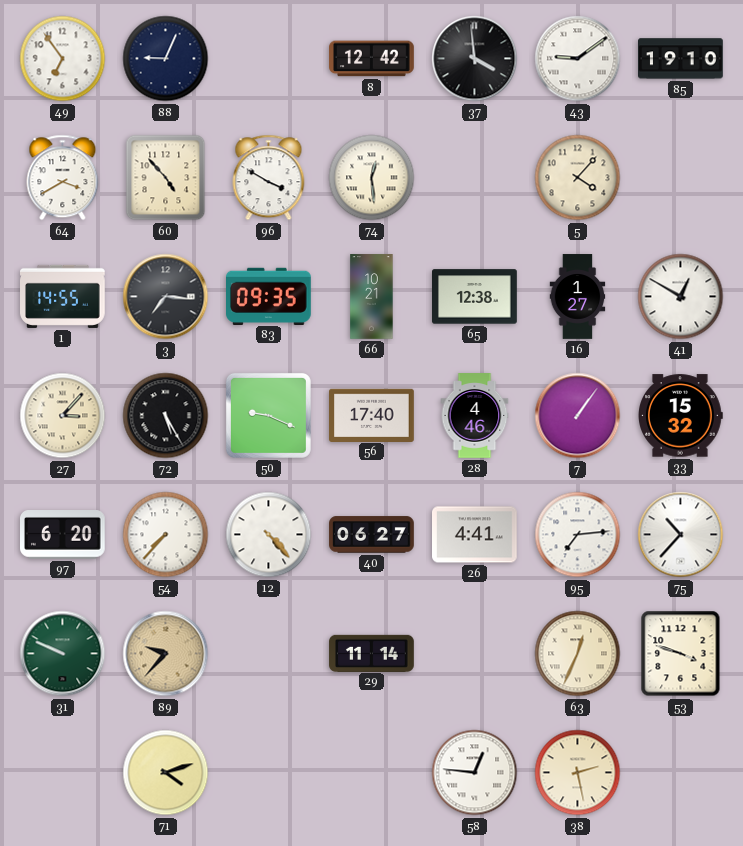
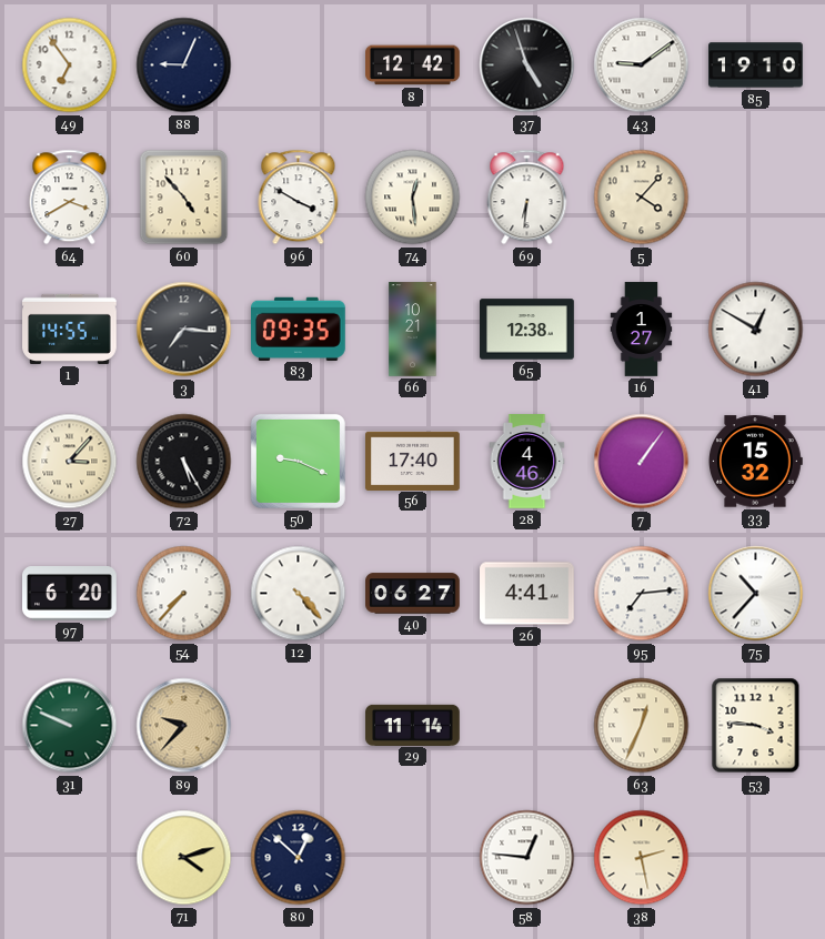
37: 3:59 -> 4:57 (527, 65)
69: none -> 6:31 (527, 198)
53: 3:48 -> 3:46 (756, 726)
80: none -> 12:52 (299, 858)
